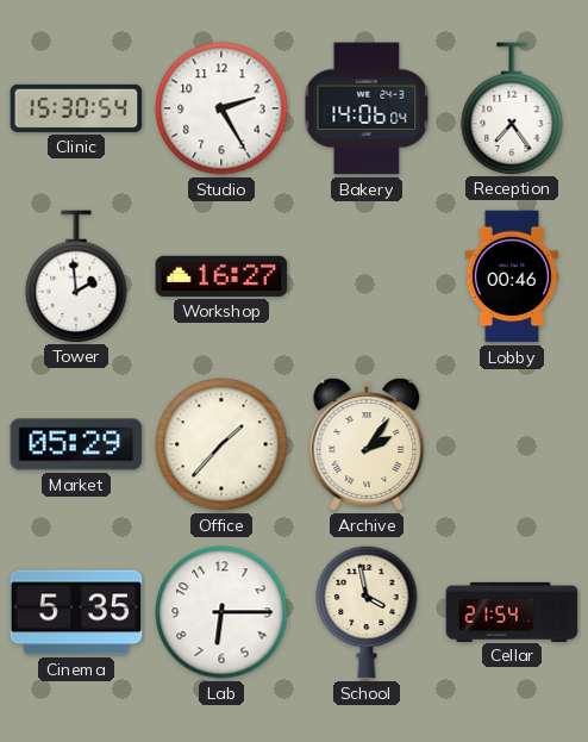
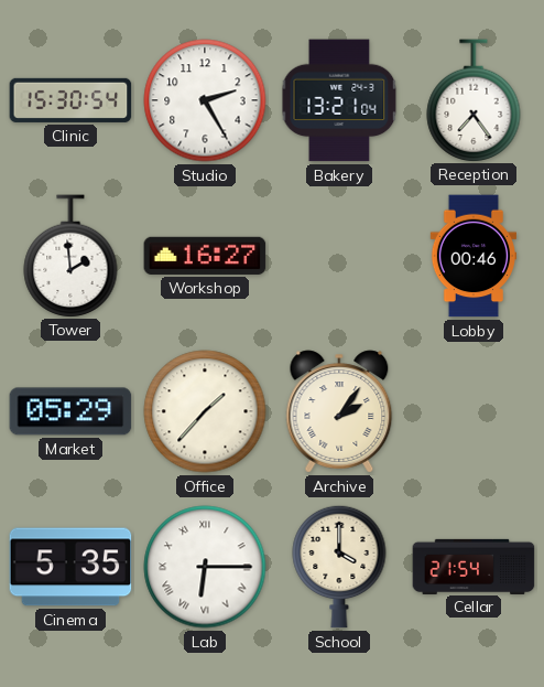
Bakery: 14:06 -> 13:21 (339, 100)
Lab numerals: Arabic -> Roman (205, 567)
School: 3:58 -> 4:00 (339, 567)
